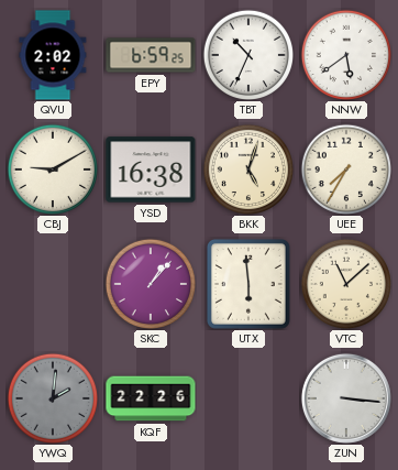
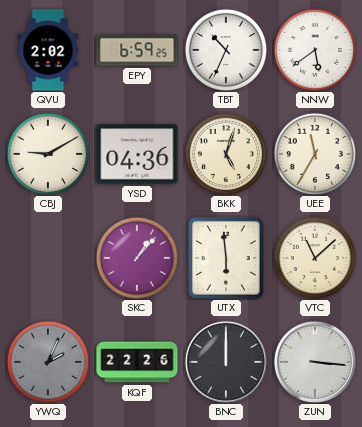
YSD: 16:38 -> 04:36 (137, 154)
UEE: 7:35 -> 11:35 (314, 153)
YWQ: 2:01 -> 2:04 (47, 361)
BNC: none -> 12:00 (226, 362)
